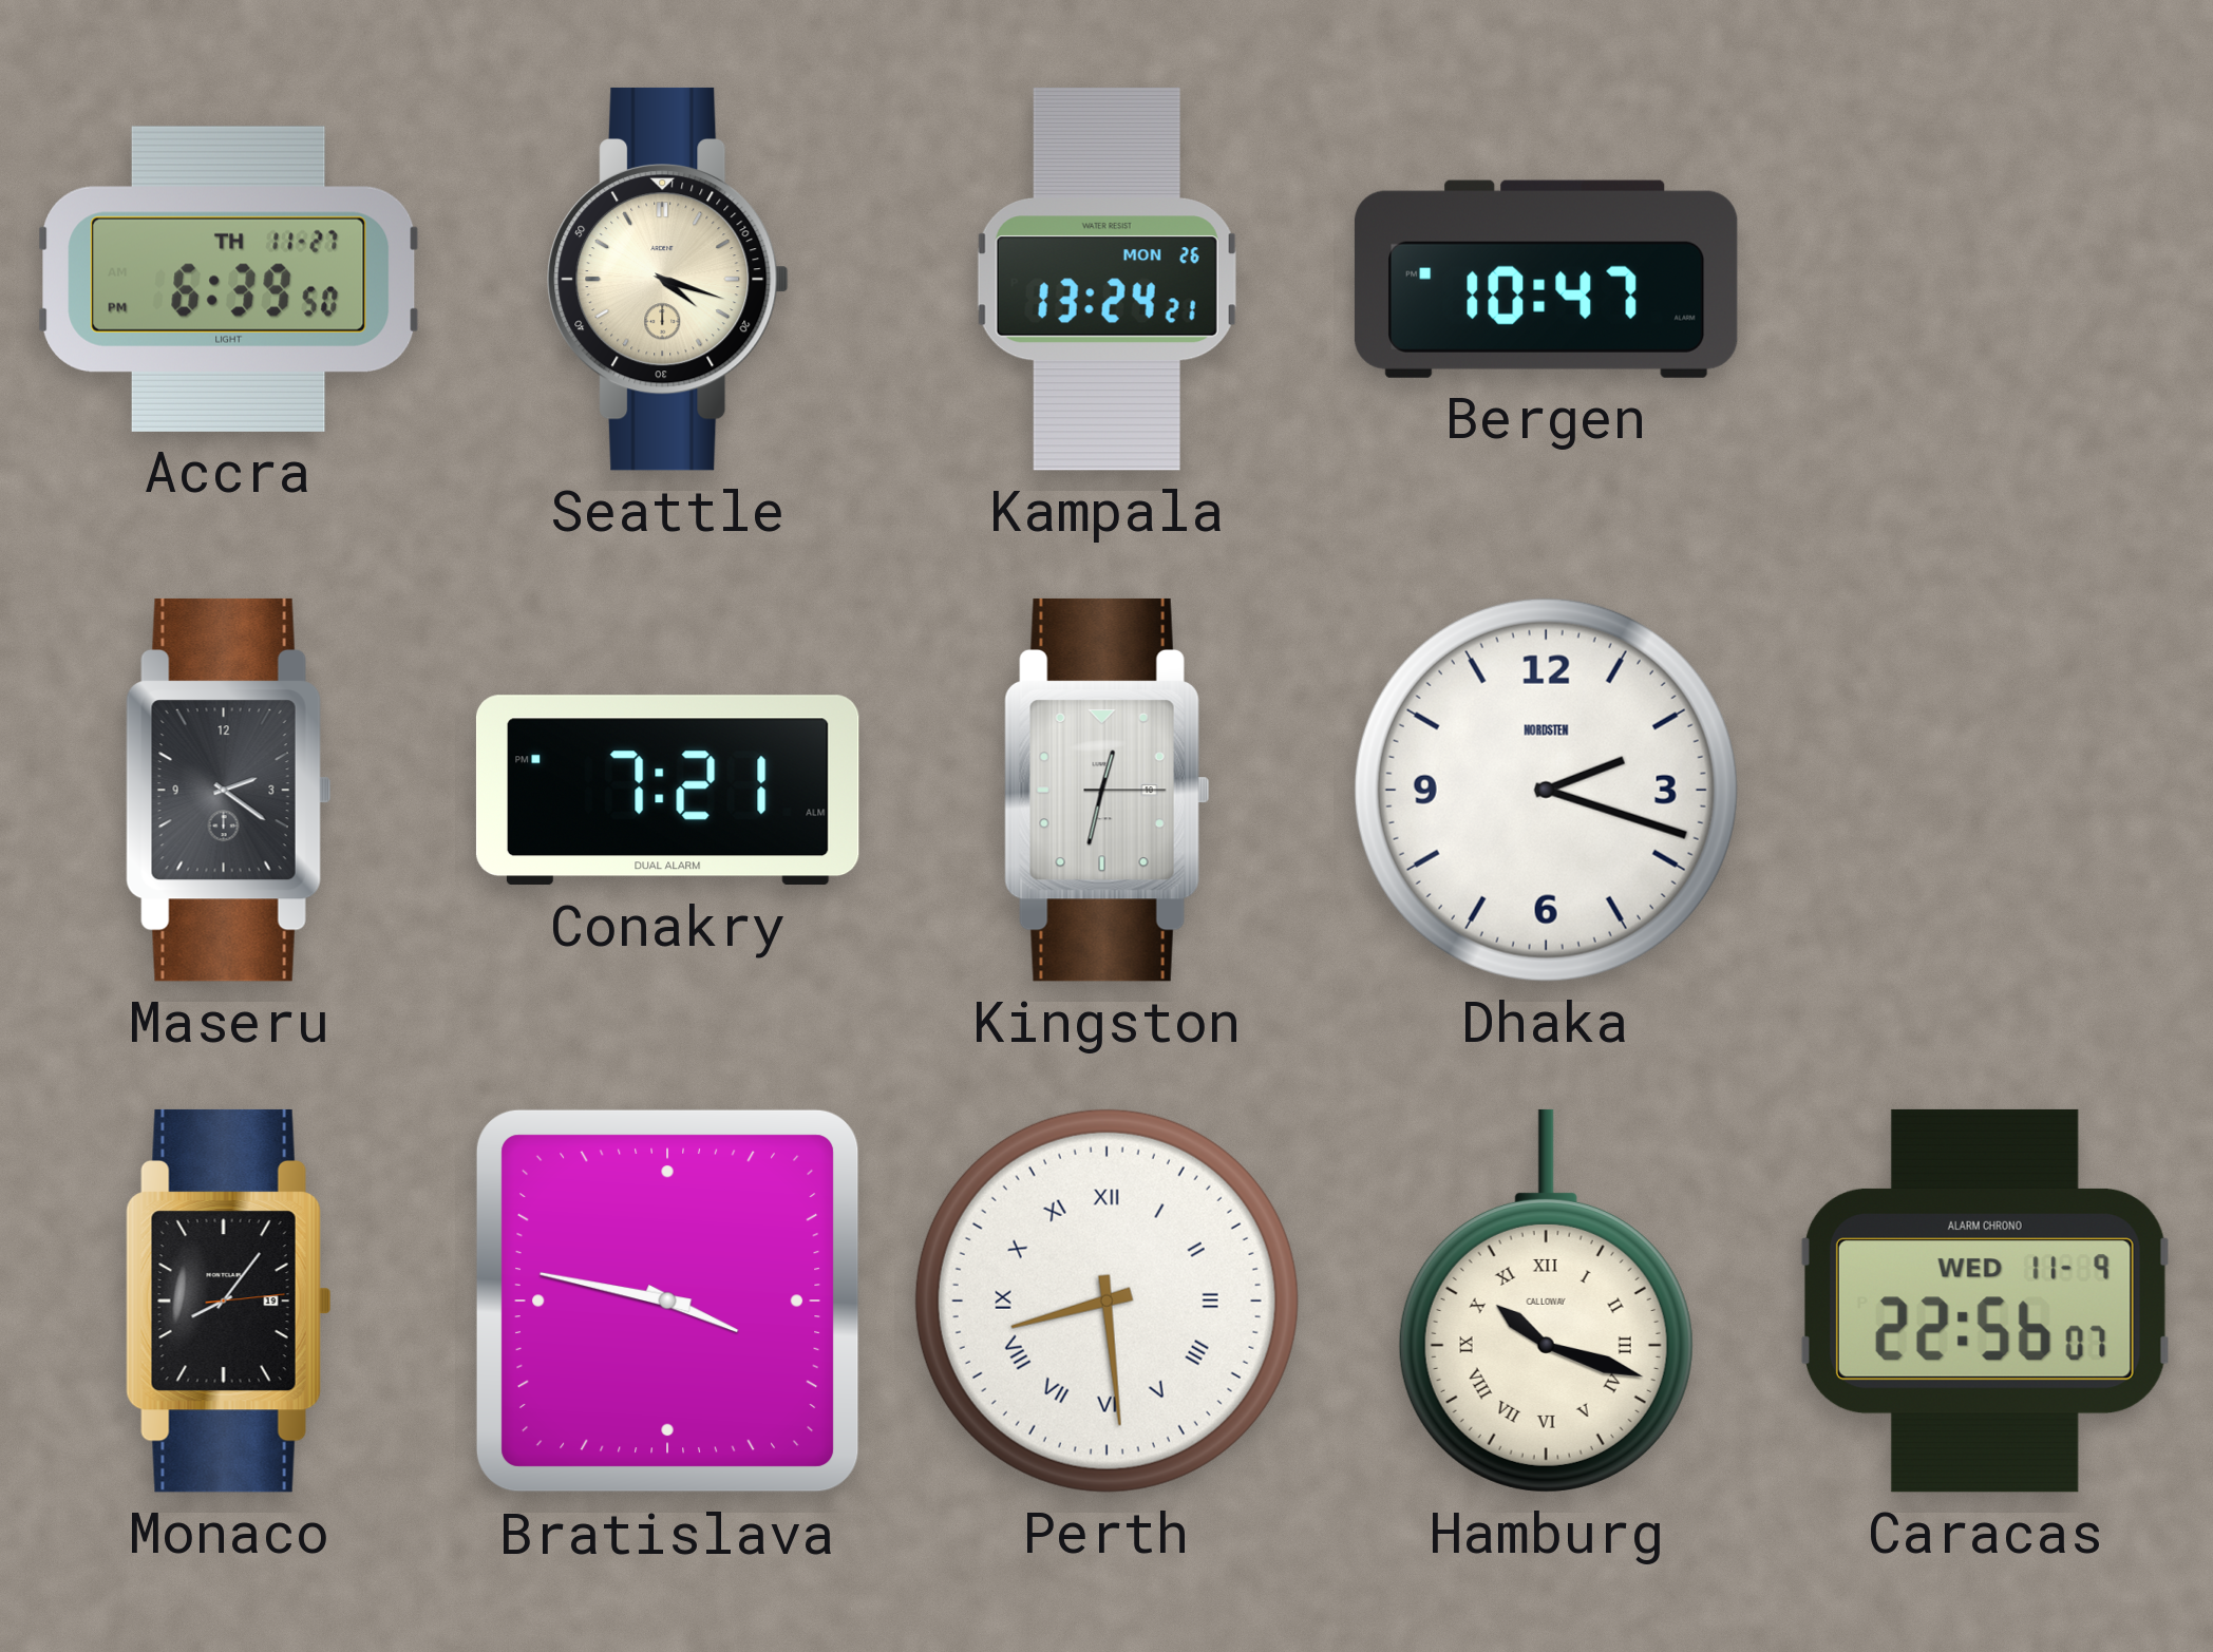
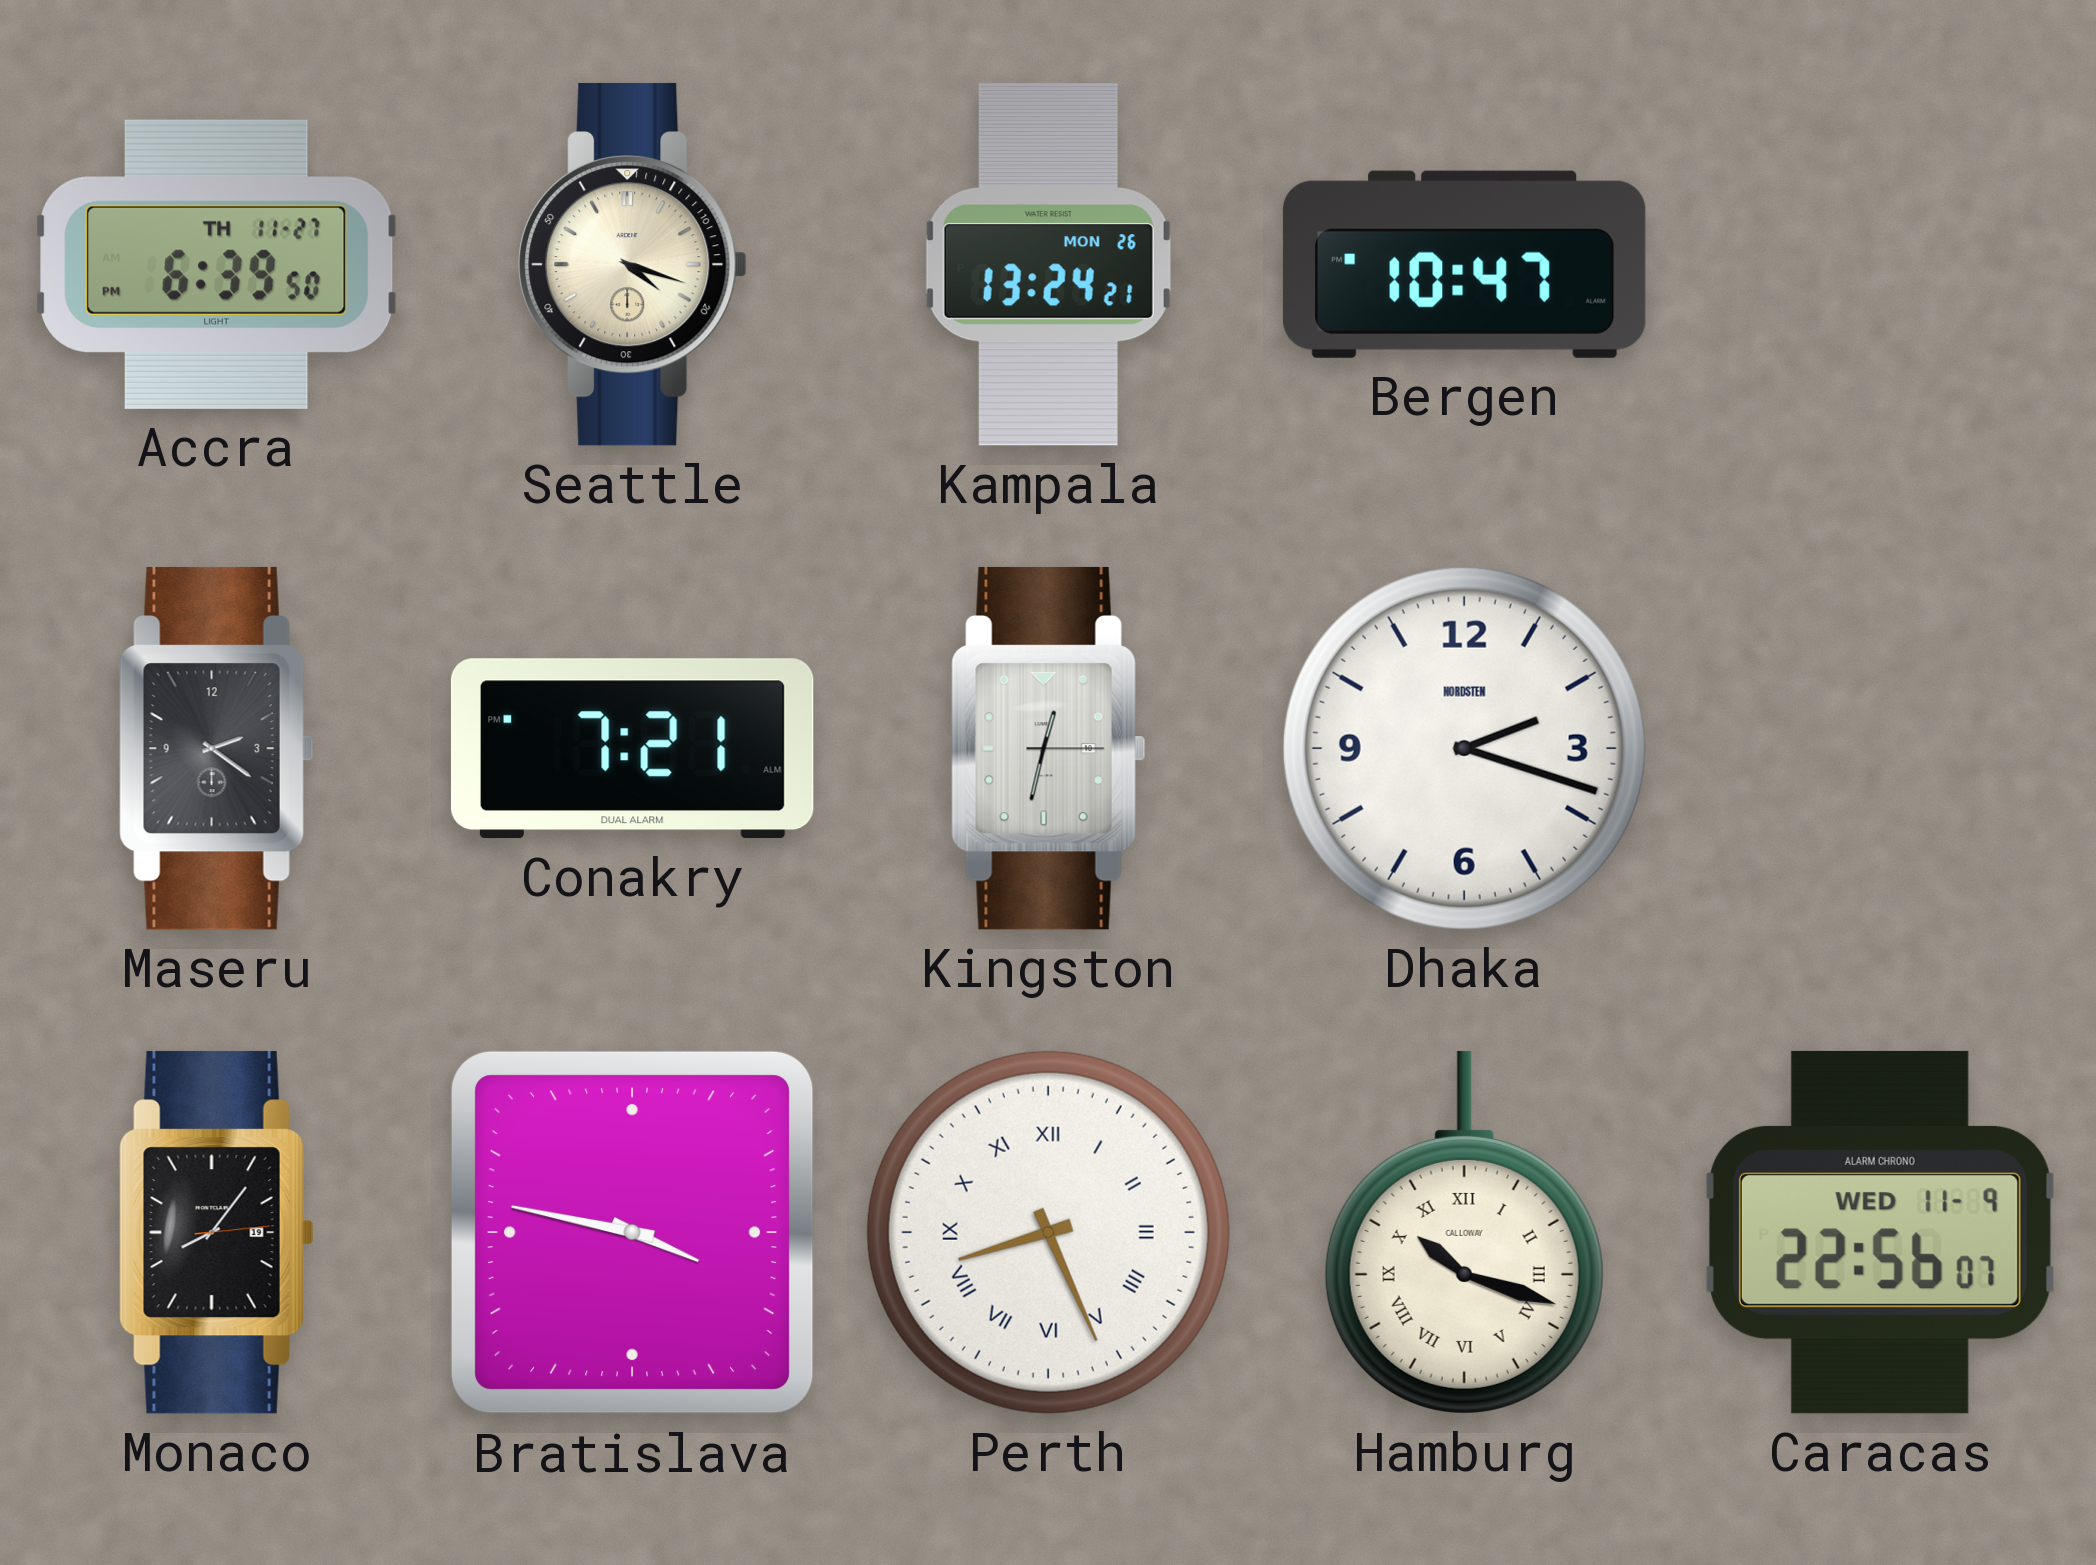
Perth: 8:29 -> 8:26 (1048, 1232)
